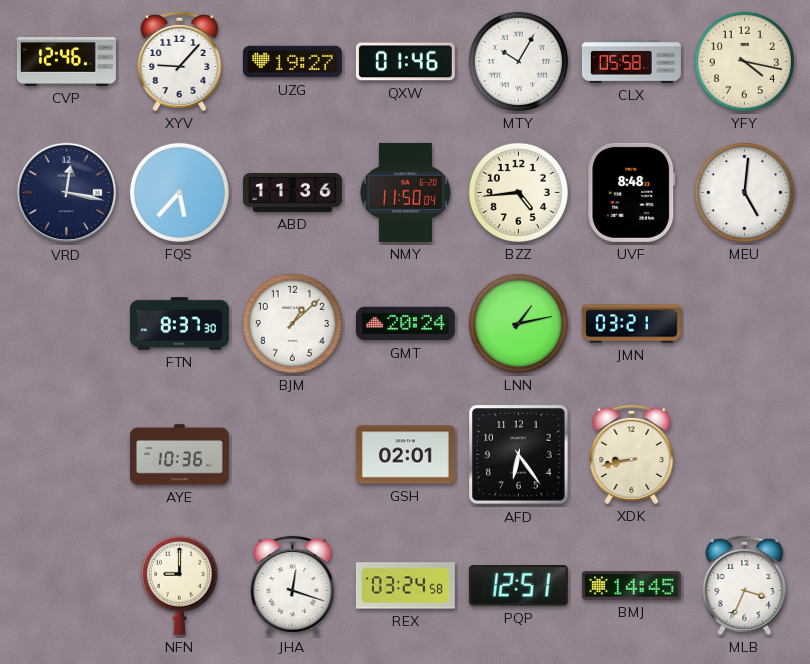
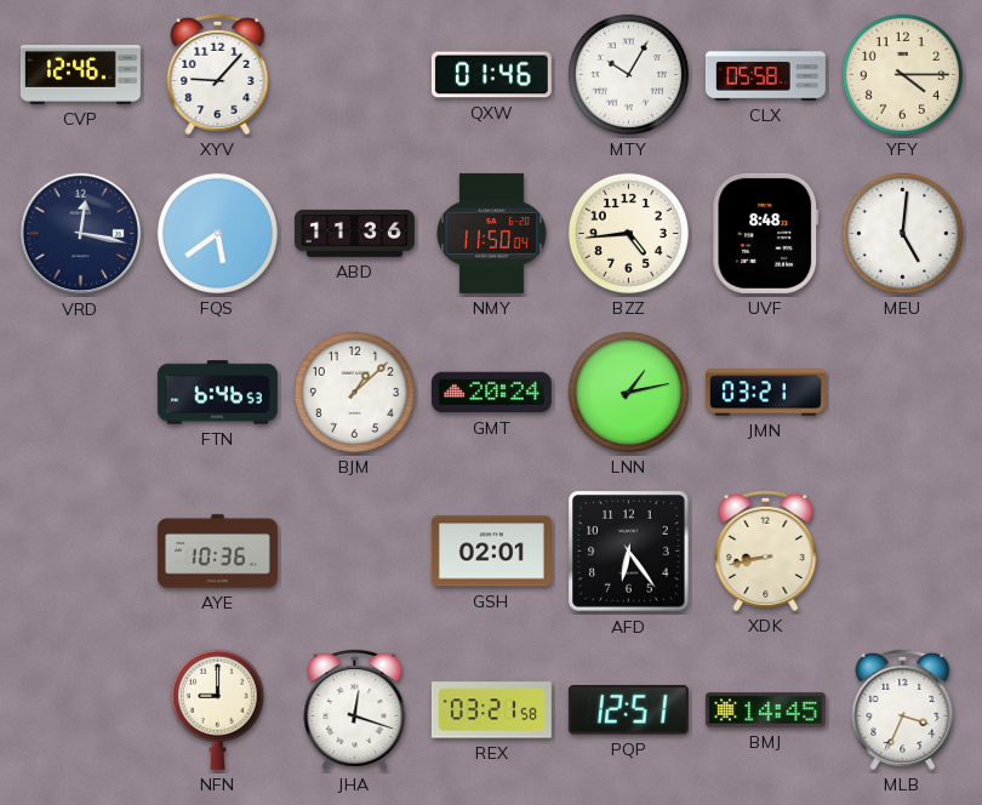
UZG: 19:27 -> none (292, 62)
YFY: 4:17 -> 4:15 (902, 74)
FQS: 5:37 -> 5:39 (217, 233)
FTN: 8:37 -> 6:46 (217, 393)
REX: 03:24 -> 03:21 (491, 710)
